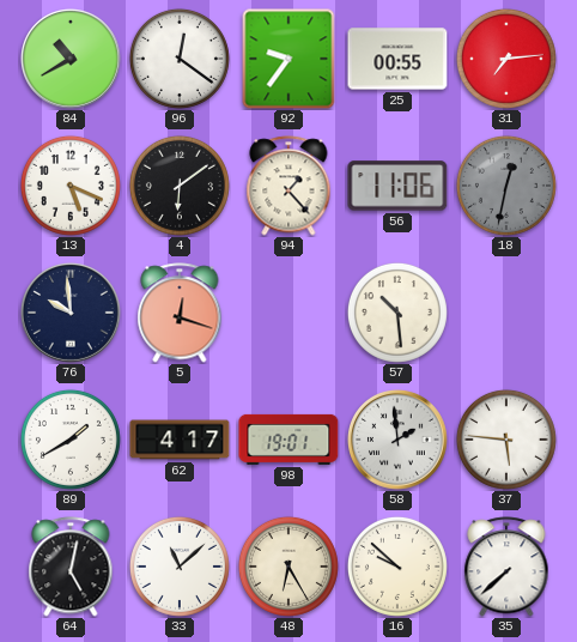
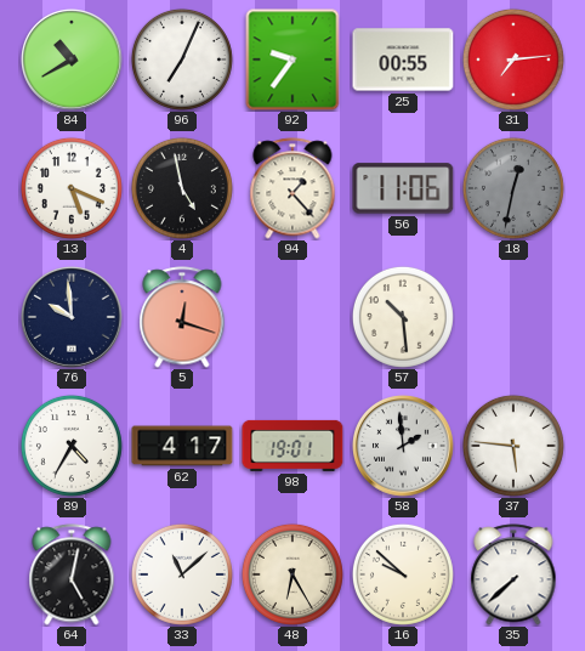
96: 12:21 -> 7:04 (182, 60)
4: 6:09 -> 4:58 (182, 188)
89: 1:40 -> 4:35 (72, 446)
